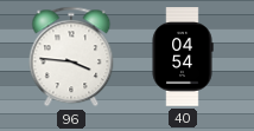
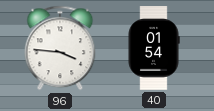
40: 04:54 -> 01:54 (154, 48)
